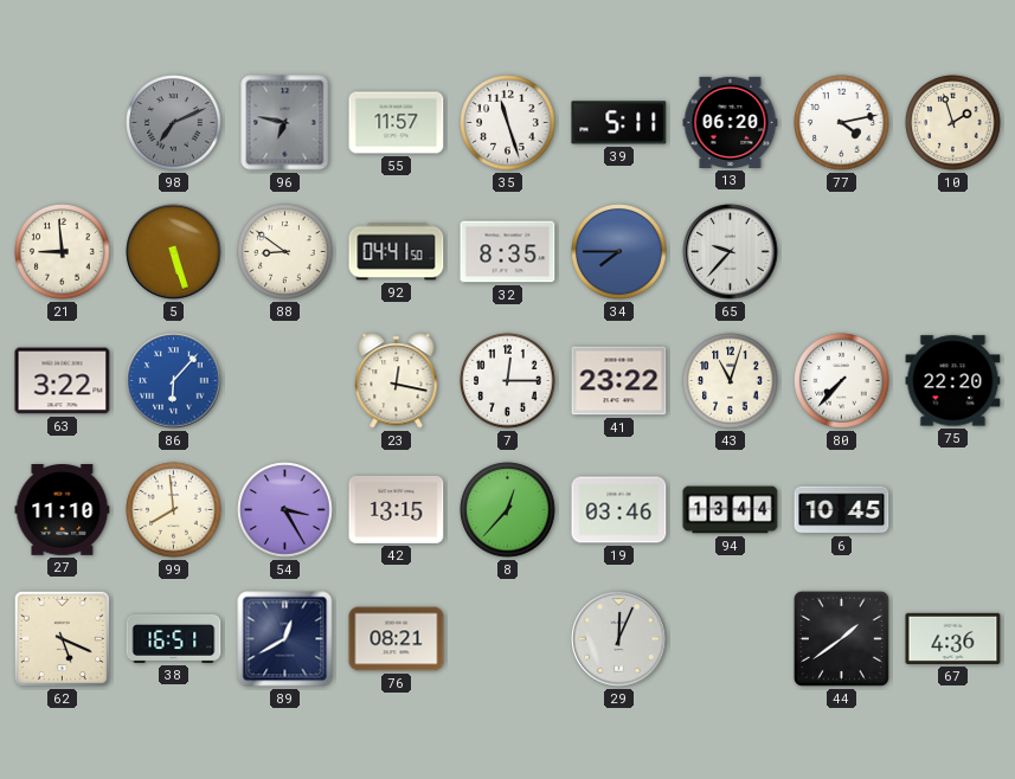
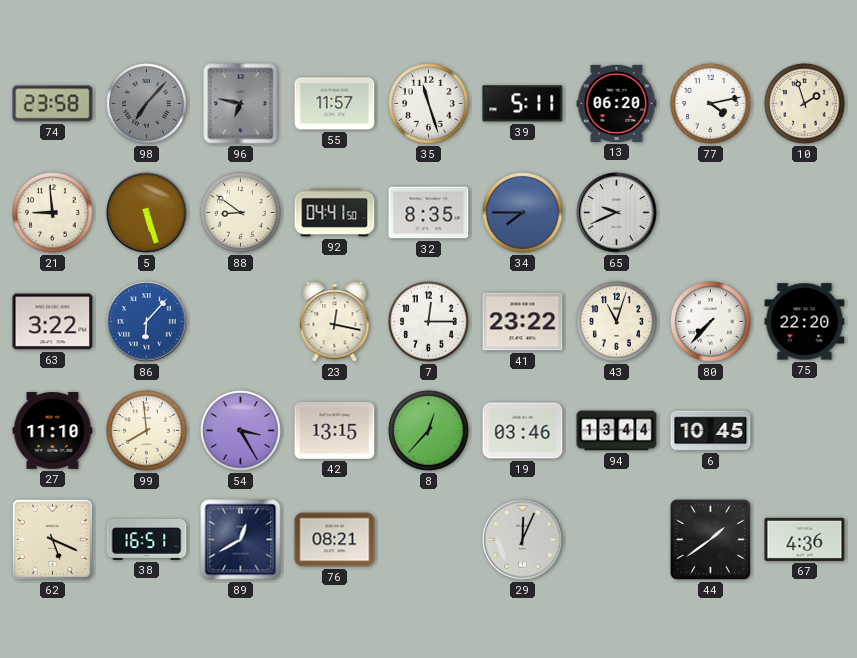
74: none -> 23:58 (53, 104)
98: 7:11 -> 7:07 (147, 104)
65: 9:37 -> 9:41 (617, 213)
